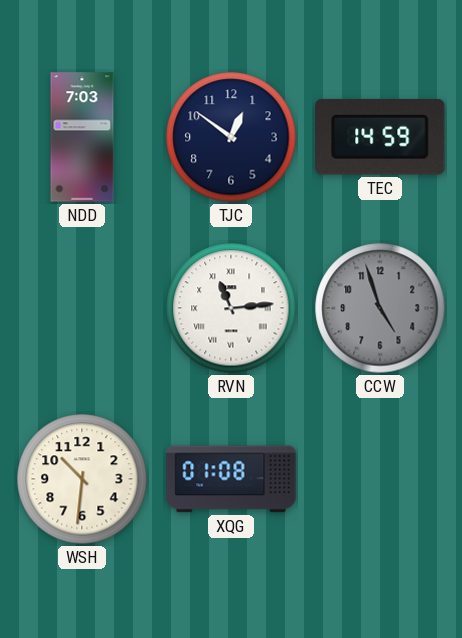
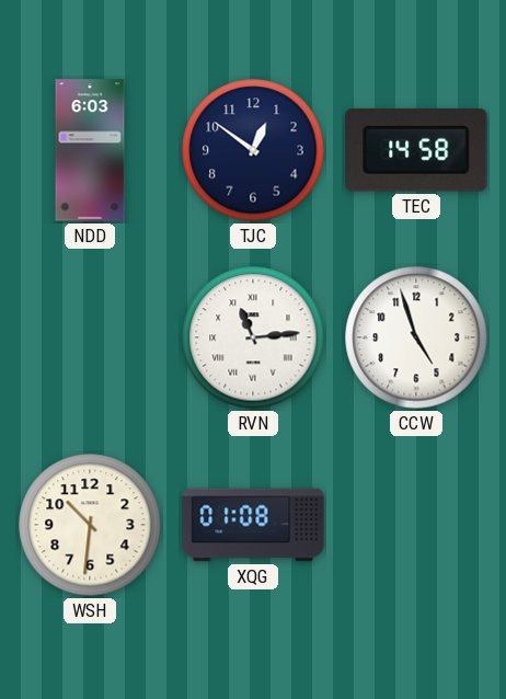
NDD: 7:03 -> 6:03 (90, 150)
TEC: 14:59 -> 14:58 (416, 151)
CCW dial: grey -> white (416, 337)
